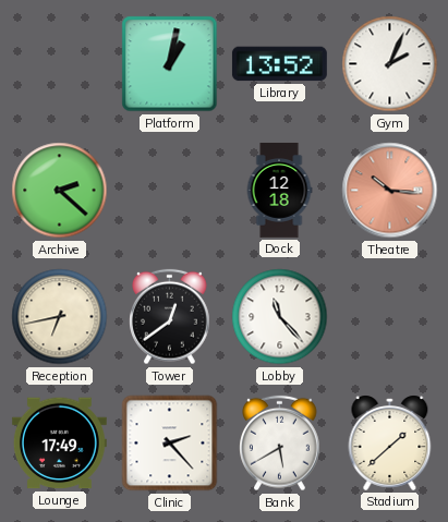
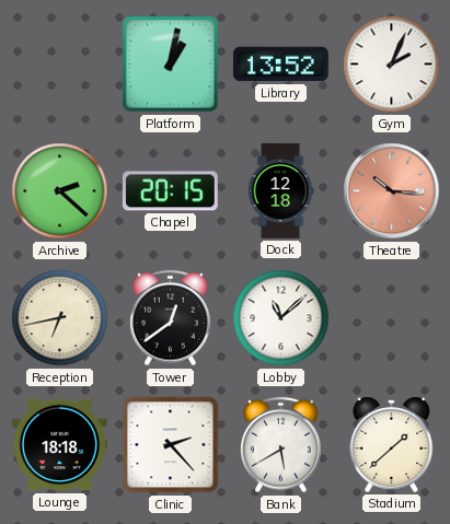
Chapel: none -> 20:15 (170, 191)
Lobby: 11:23 -> 11:08 (281, 318)
Lounge: 17:49 -> 18:18 (59, 445)
